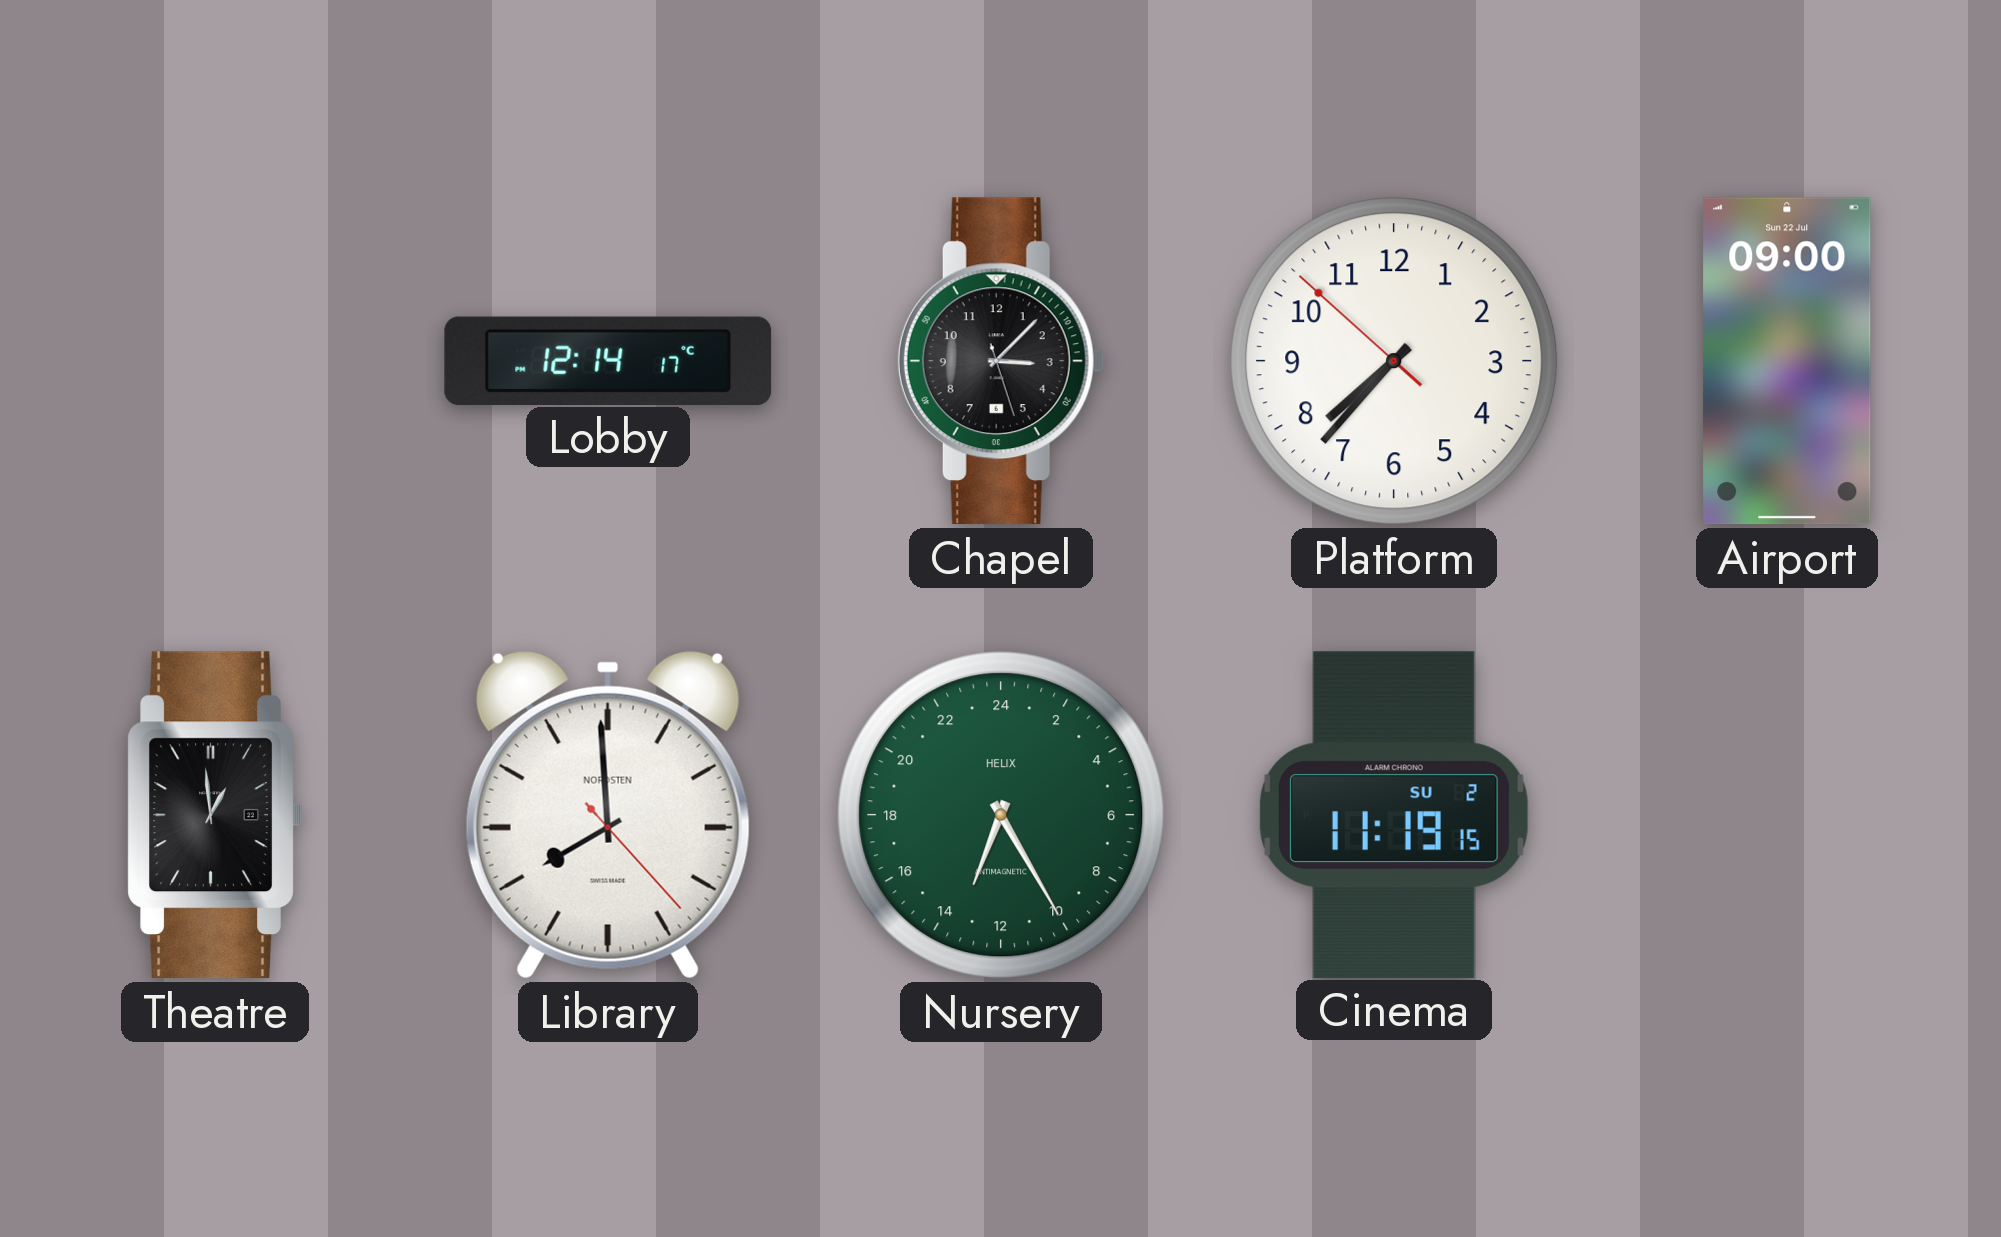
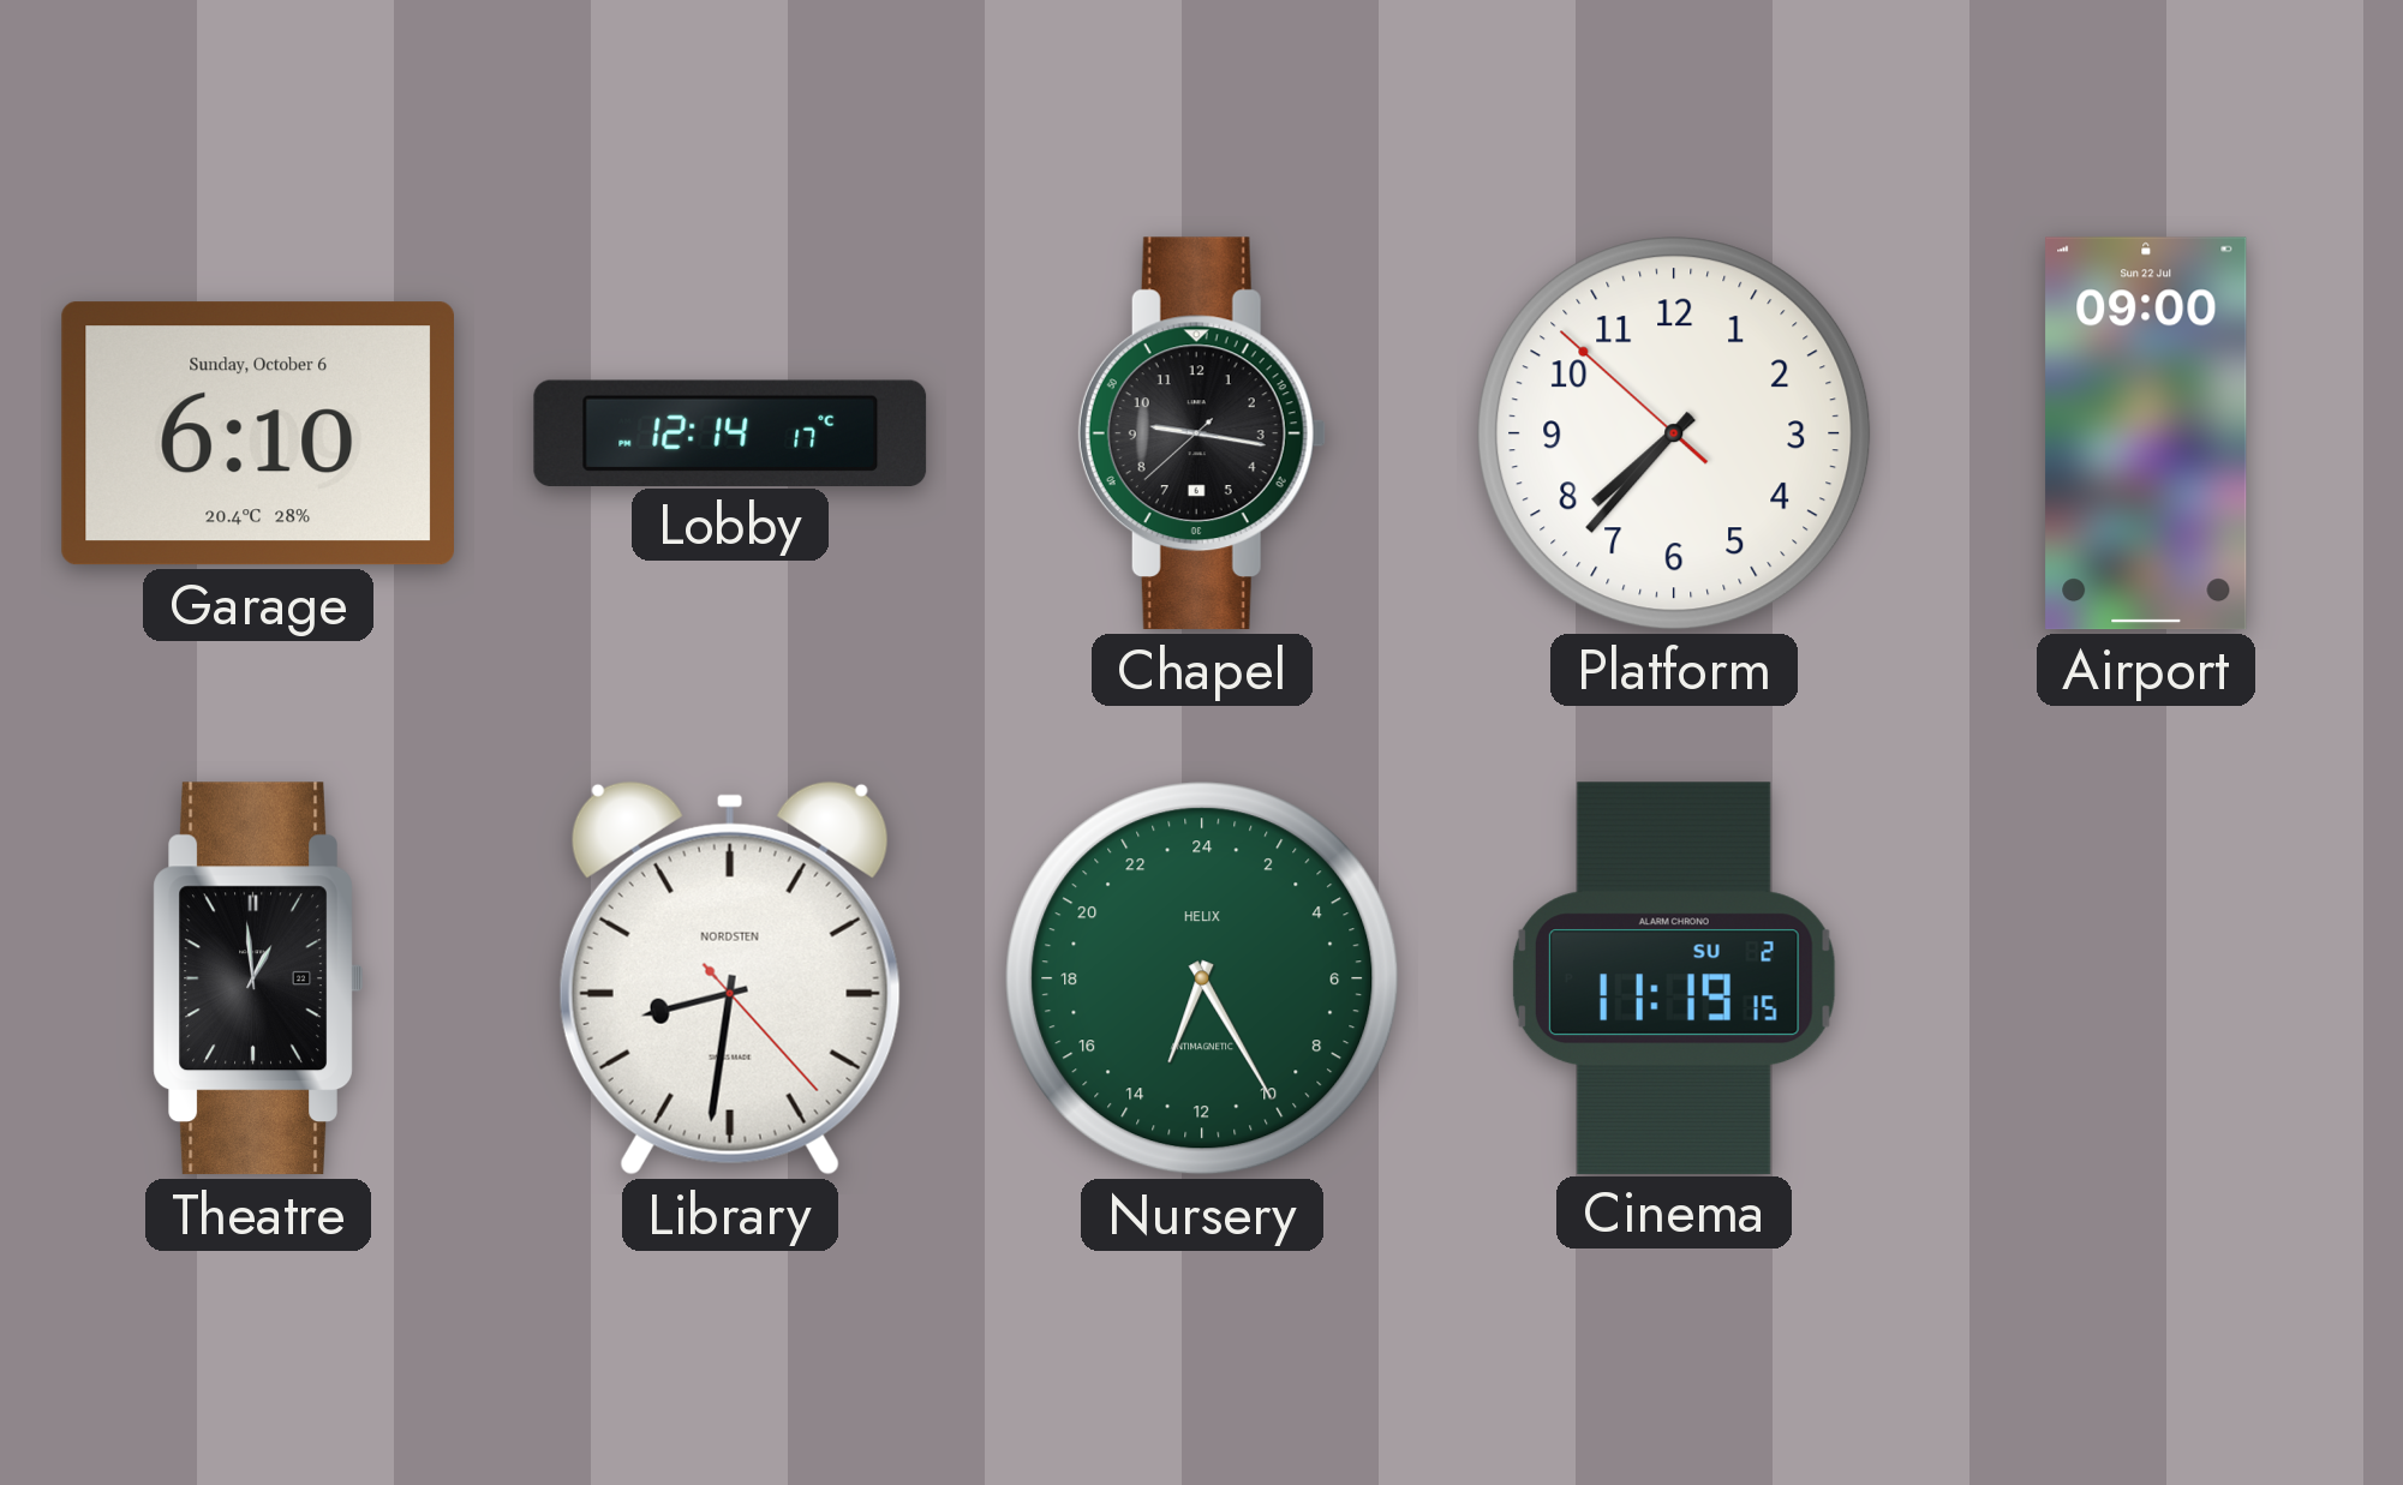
Garage: none -> 6:10 (258, 433)
Chapel: 3:07 -> 9:16 (1202, 433)
Library: 7:59 -> 8:31 (730, 978)
